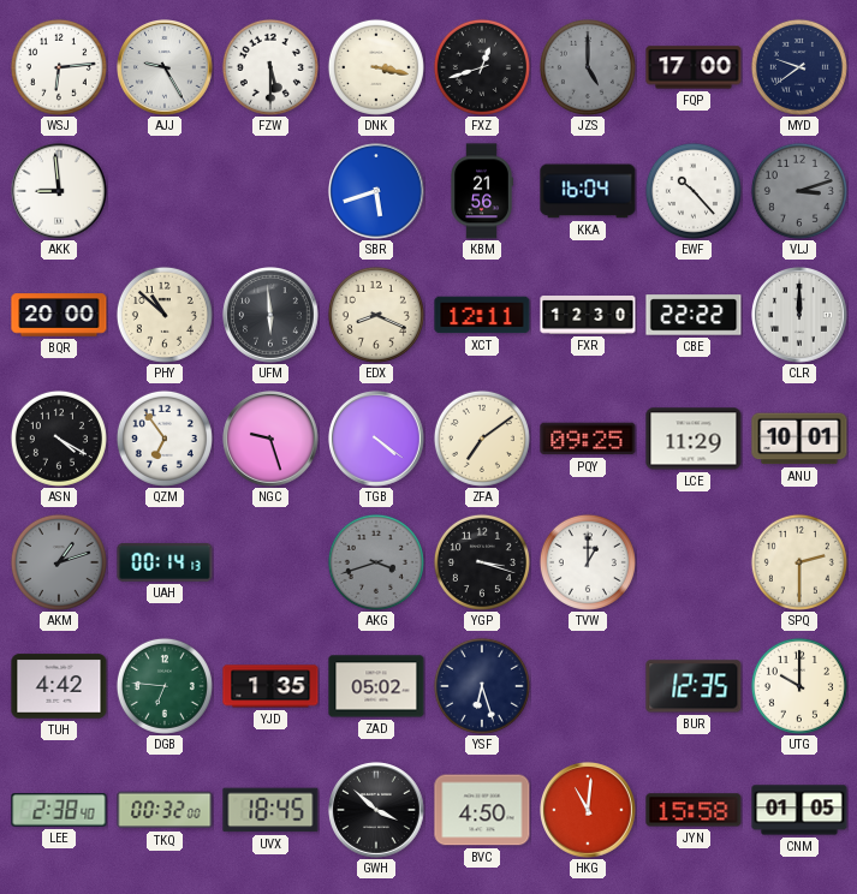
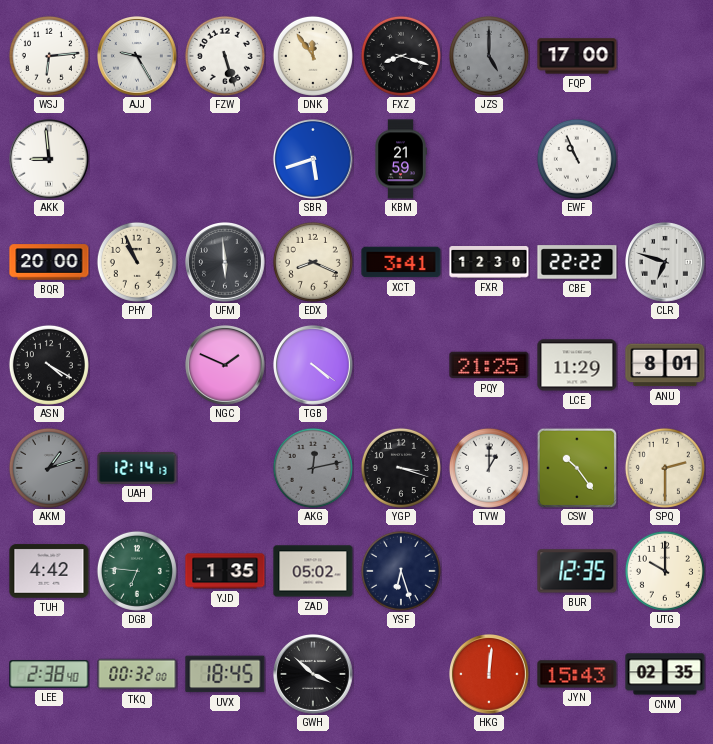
FZW: 5:30 -> 5:27 (225, 56)
DNK: 3:17 -> 11:54 (313, 56)
FXZ: 12:42 -> 8:18 (401, 56)
MYD: 9:39 -> none (799, 67)
KBM: 21:56 -> 21:59 (401, 159)
KKA: 16:04 -> none (588, 191)
EWF: 10:23 -> 10:56 (577, 159)
VLJ: 3:12 -> none (799, 191)
PHY: 10:52 -> 10:56 (137, 262)
XCT: 12:11 -> 3:41 (401, 262)
CLR: 12:00 -> 6:48 (666, 263)
QZM: 6:54 -> none (165, 439)
NGC: 9:27 -> 1:49 (226, 366)
ZFA: 7:09 -> none (482, 439)
PQY: 09:25 -> 21:25 (489, 365)
ANU: 10:01 -> 8:01 (665, 365)
UAH: 00:14 -> 12:14 (137, 468)
AKG: 3:42 -> 12:13 (313, 468)
CSW: none -> 10:24 (576, 467)
BVC: 4:50 -> none (482, 810)
HKG: 11:01 -> 12:01 (490, 675)
JYN: 15:58 -> 15:43 (577, 674)
CNM: 01:05 -> 02:35 (665, 674)
